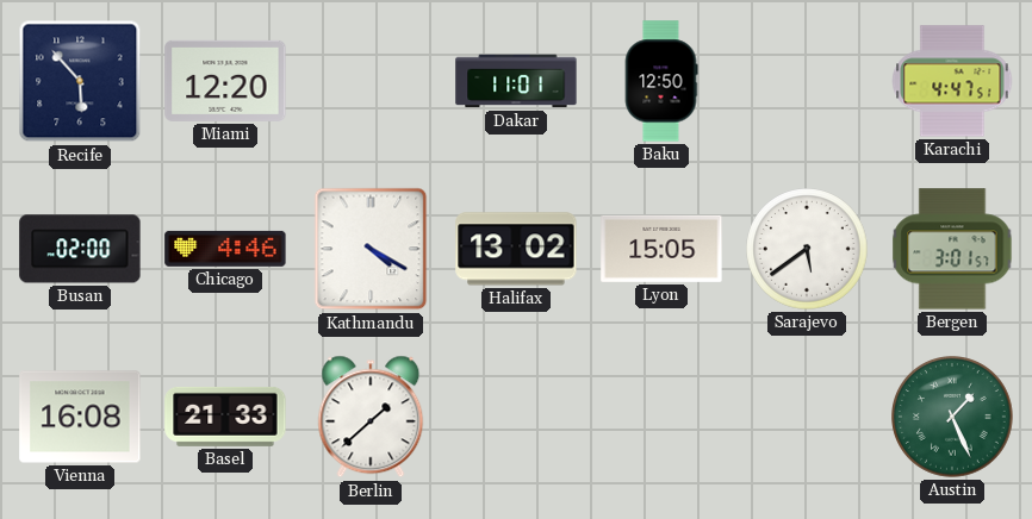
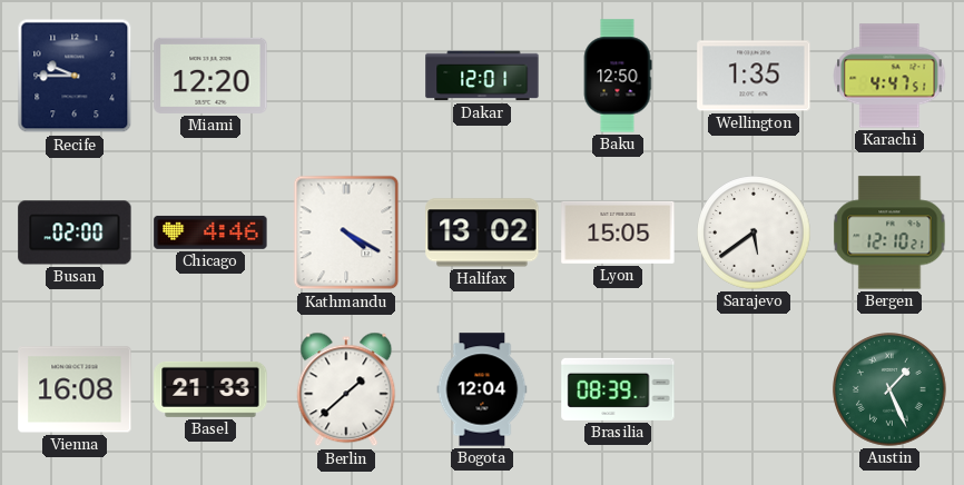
Recife: 5:53 -> 9:45 (75, 76)
Dakar: 11:01 -> 12:01 (482, 76)
Wellington: none -> 1:35 (754, 76)
Bergen: 3:01 -> 12:10 (889, 232)
Bogota: none -> 12:04 (482, 389)
Brasilia: none -> 08:39 (618, 389)
